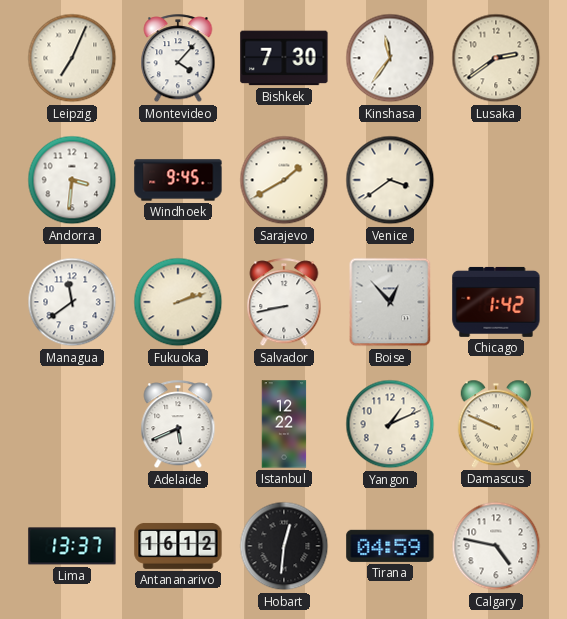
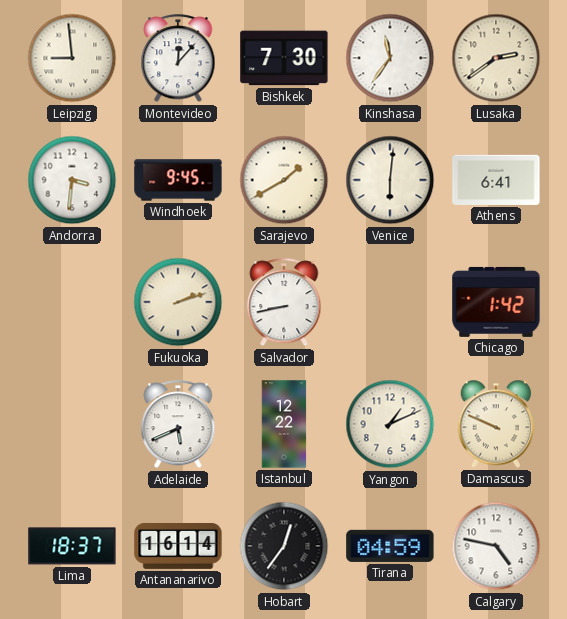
Leipzig: 7:04 -> 8:59 (72, 58)
Montevideo: 4:07 -> 12:07 (178, 59)
Venice: 3:39 -> 6:01 (390, 180)
Athens: none -> 6:41 (496, 180)
Managua: 11:39 -> none (72, 302)
Boise: 12:53 -> none (390, 302)
Lima: 13:37 -> 18:37 (72, 546)
Antananarivo: 16:12 -> 16:14 (178, 546)
Hobart: 12:31 -> 12:36 (284, 546)
